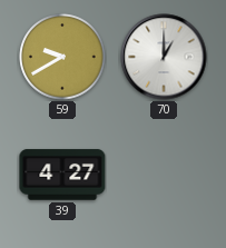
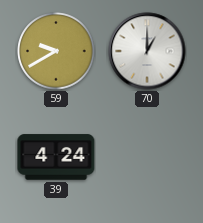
39: 4:27 -> 4:24 (56, 157)
